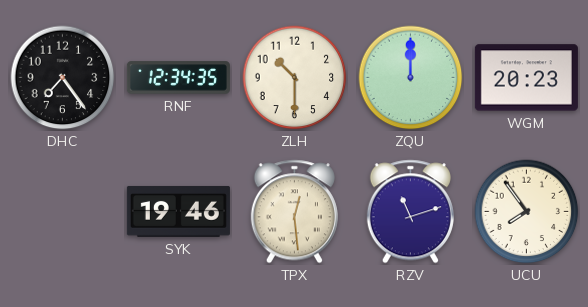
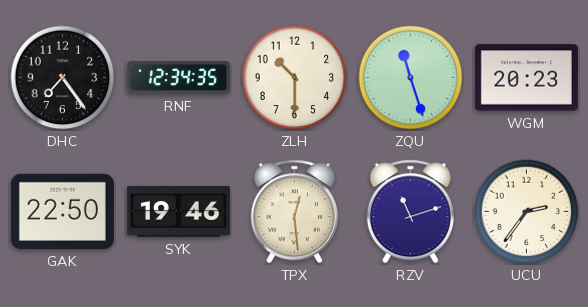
ZQU: 12:00 -> 11:27 (411, 78)
GAK: none -> 22:50 (62, 211)
UCU: 7:54 -> 2:36 (527, 212)
